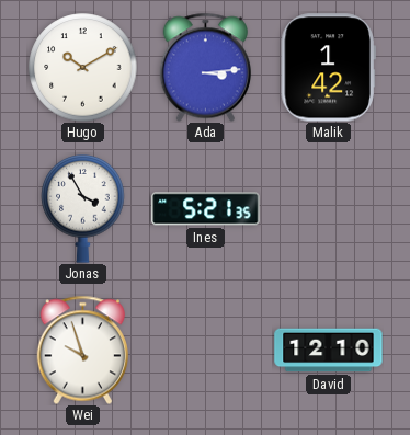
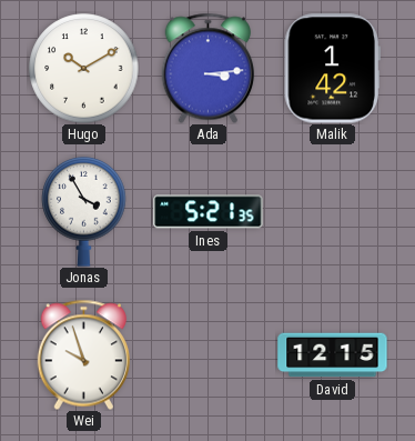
David: 12:10 -> 12:15 (333, 355)
